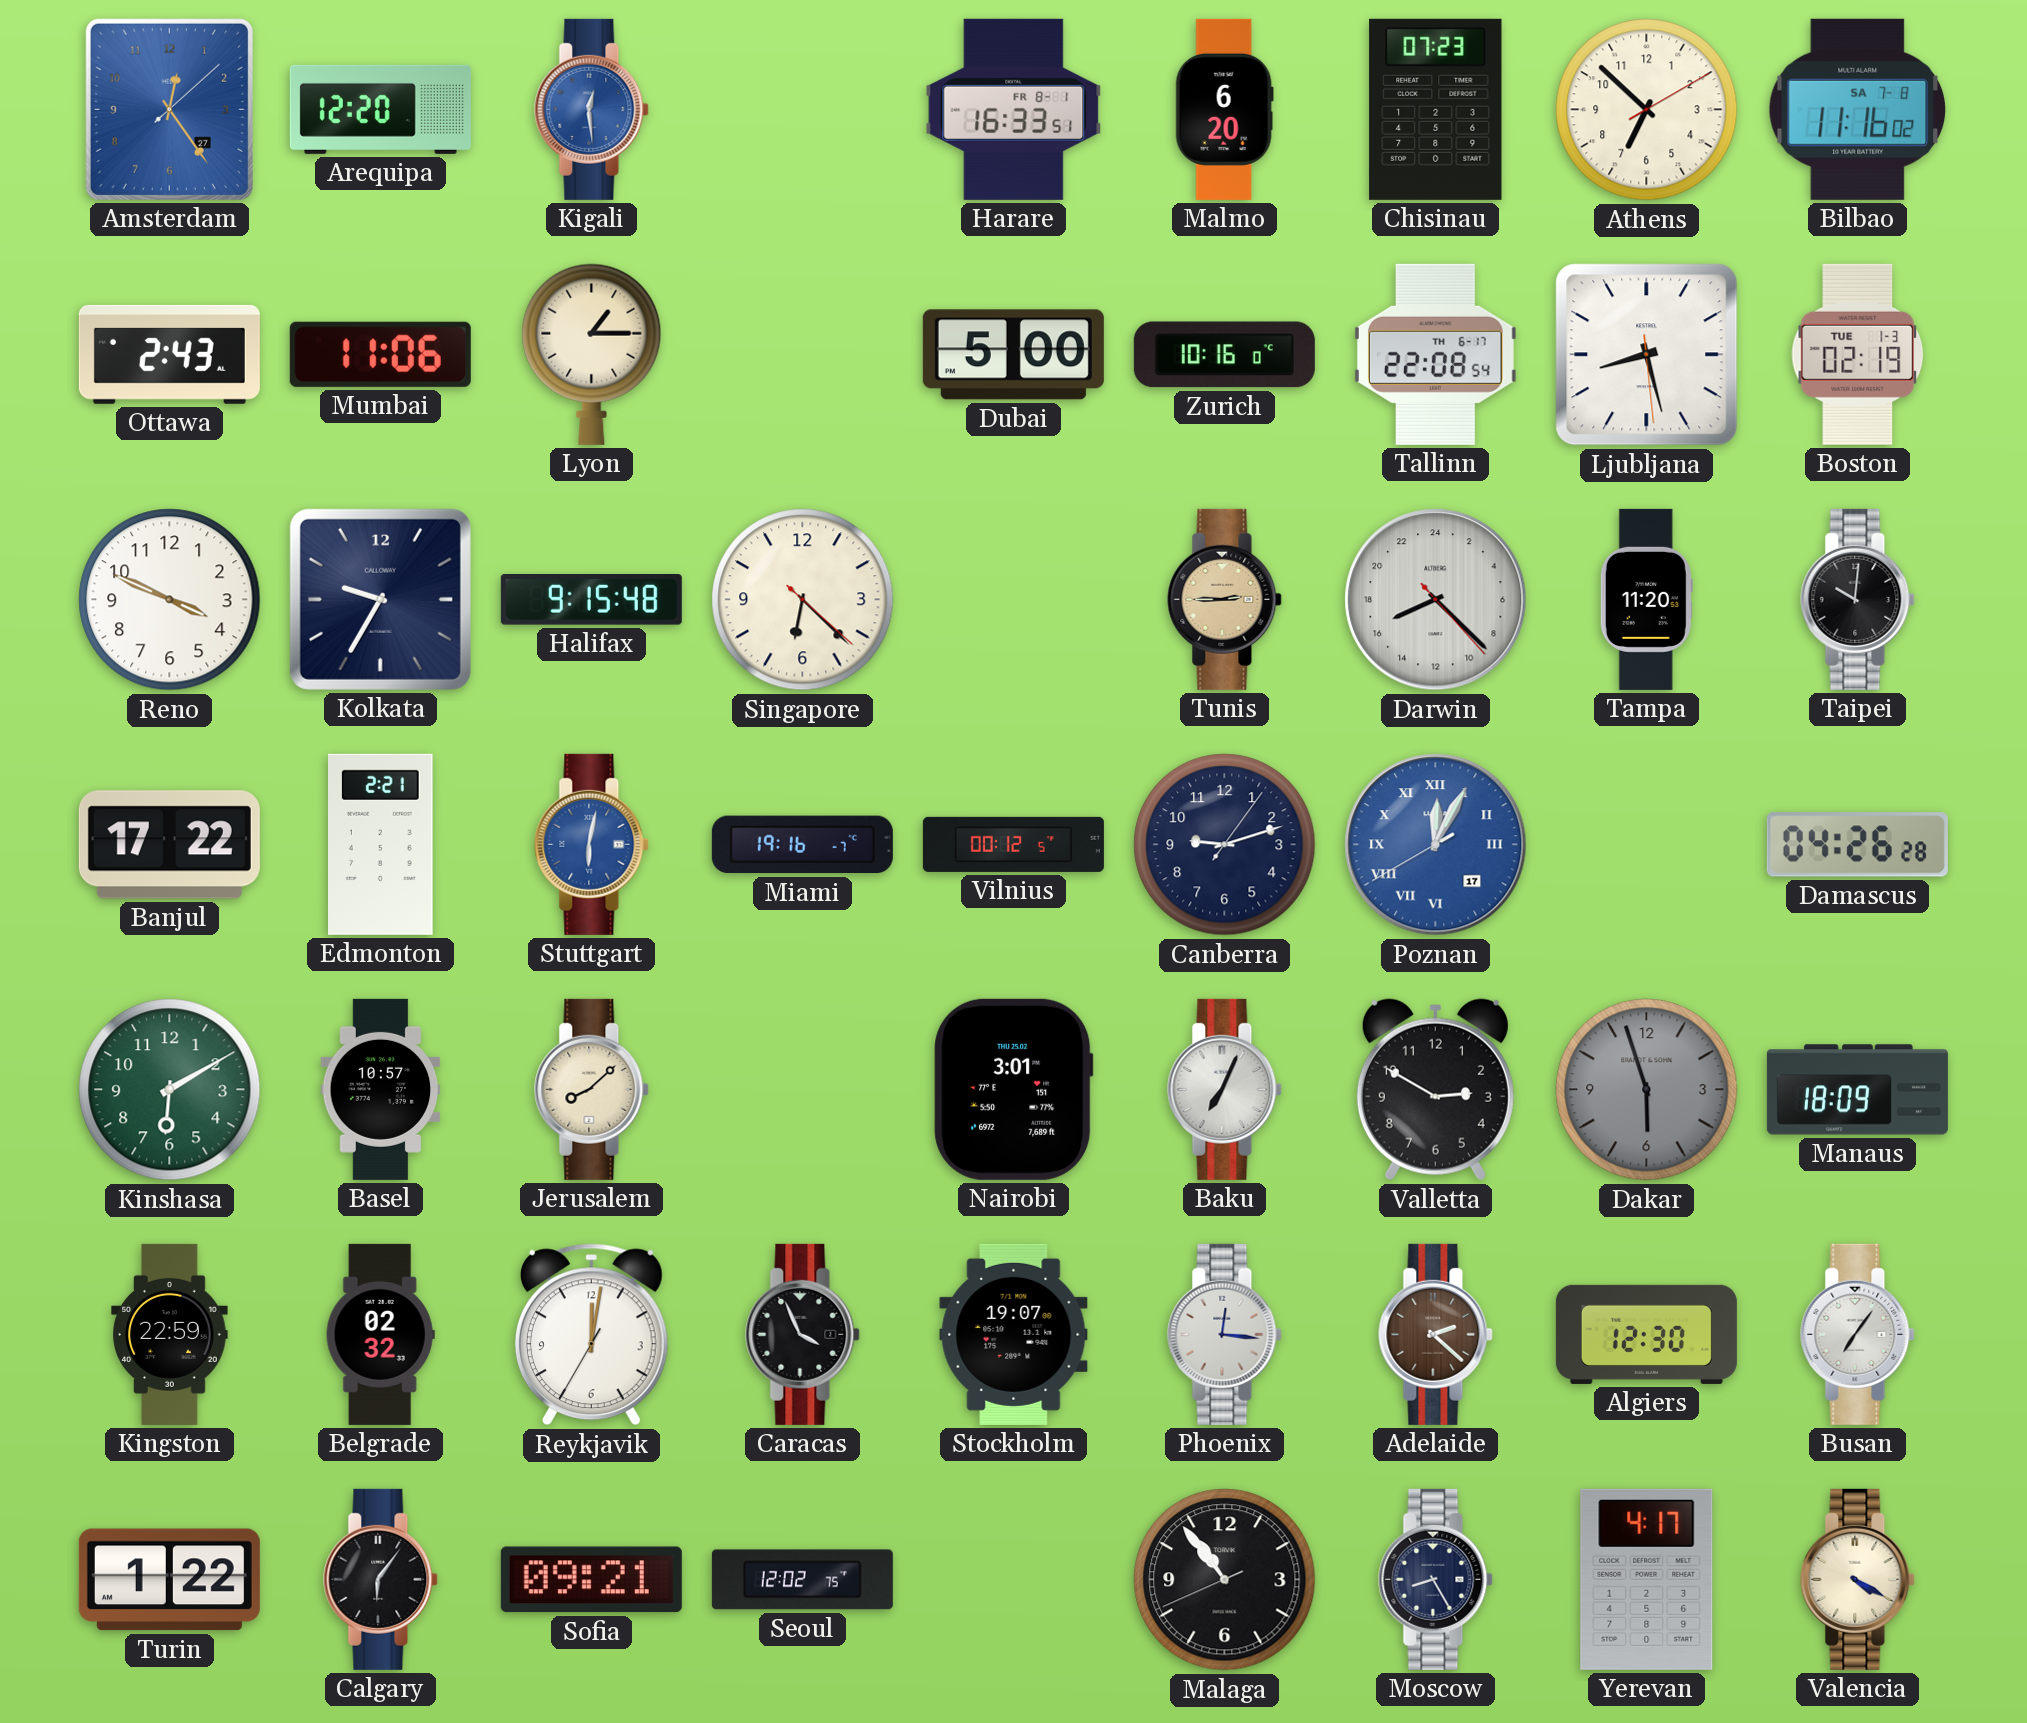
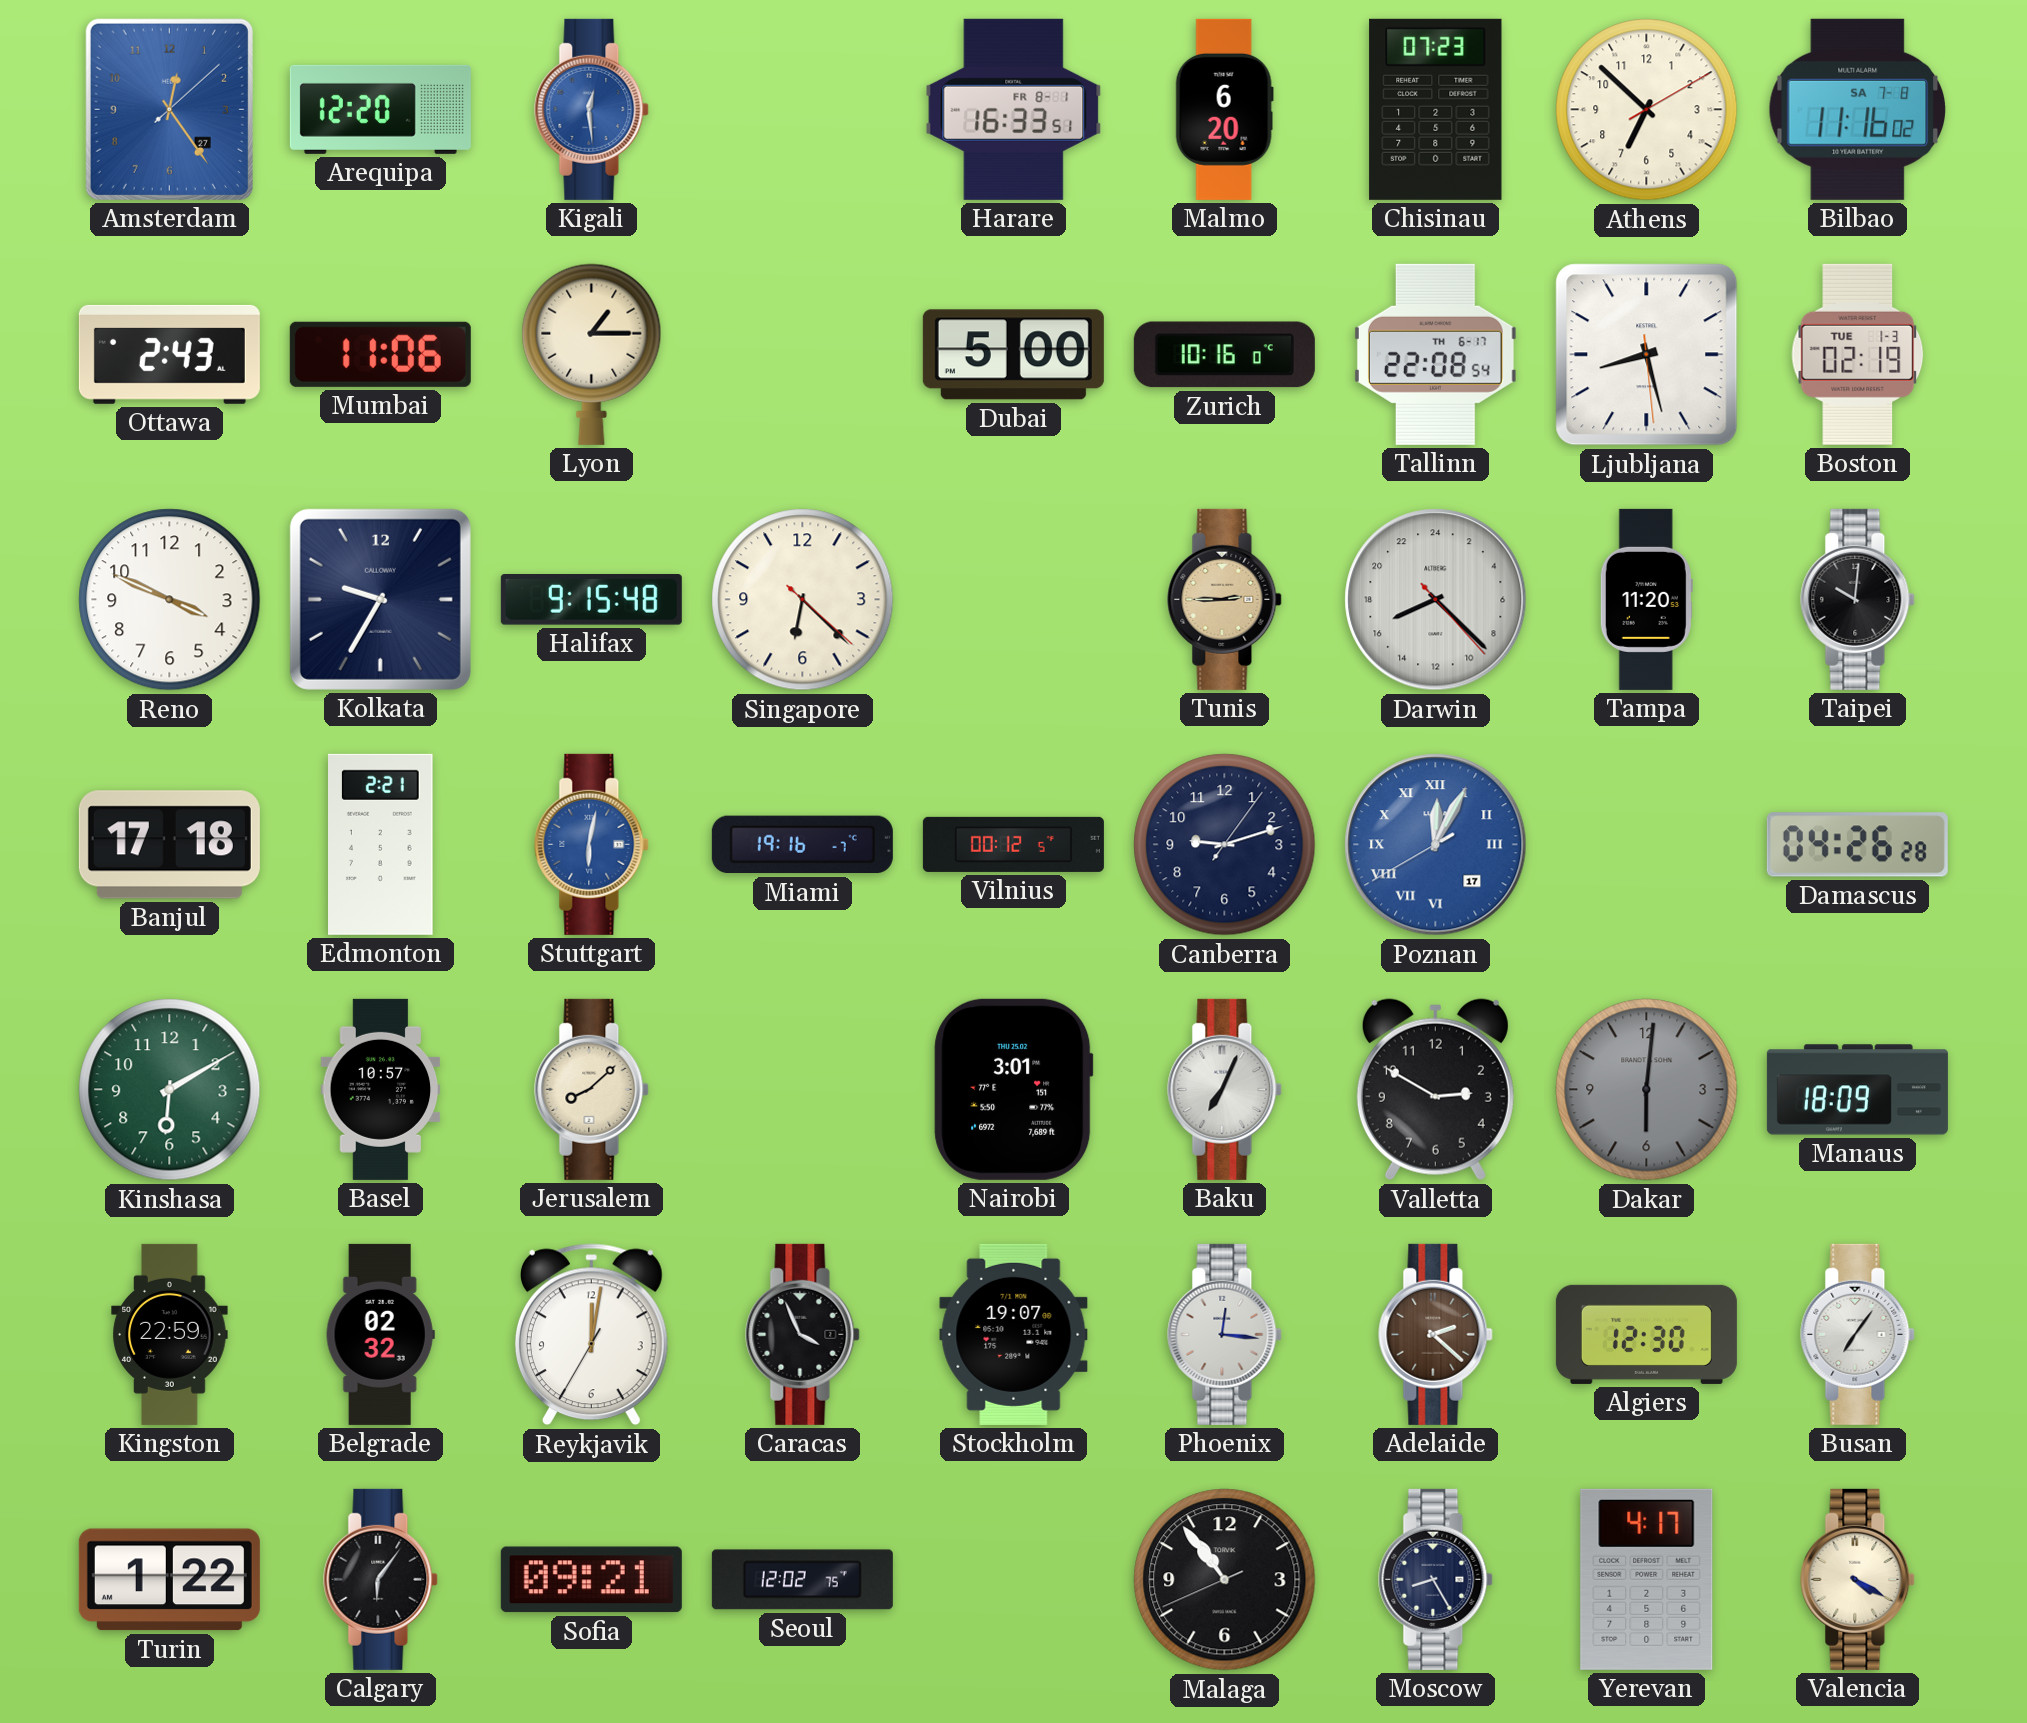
Banjul: 17:22 -> 17:18 (169, 845)
Dakar: 5:57 -> 6:01 (1647, 1090)
